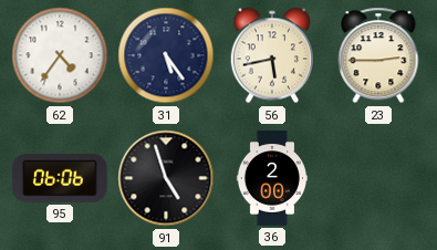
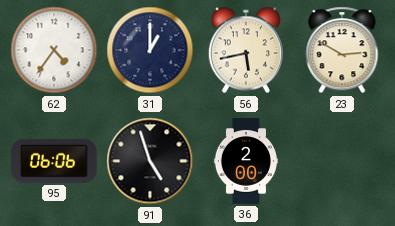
31: 5:24 -> 1:00 (150, 50)
23: 2:45 -> 2:50 (342, 50)
